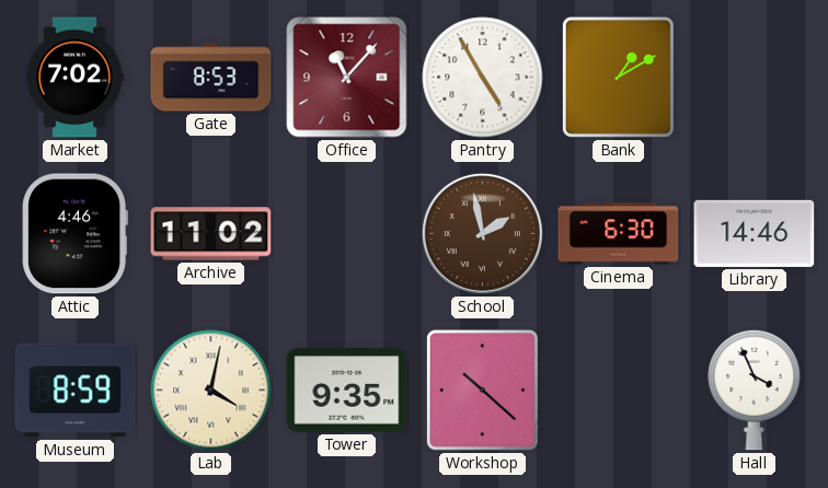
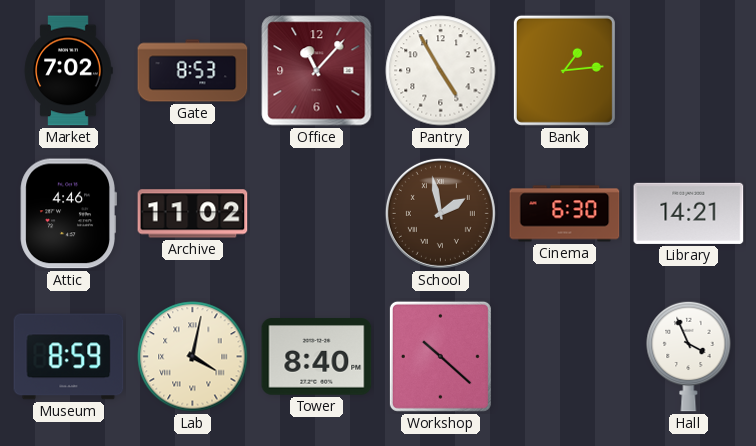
Bank: 1:10 -> 1:14 (564, 70)
Library: 14:46 -> 14:21 (689, 213)
Tower: 9:35 -> 8:40 (317, 357)
